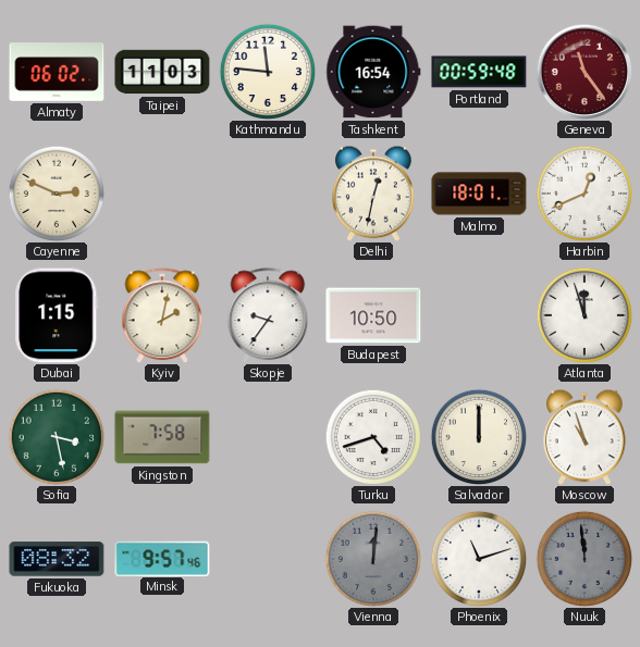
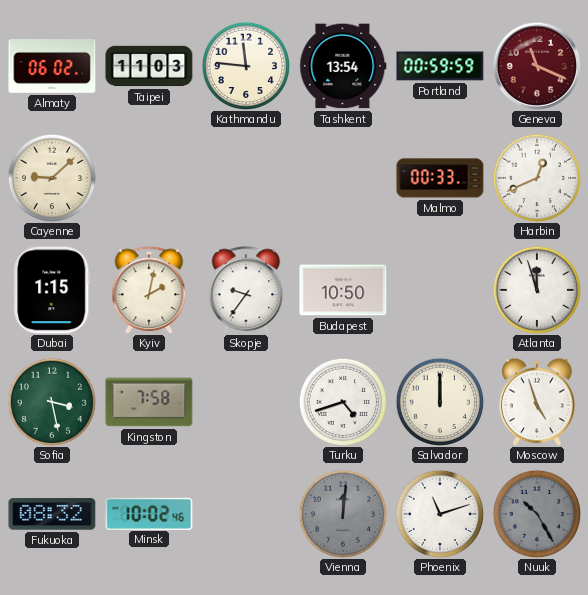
Tashkent: 16:54 -> 13:54 (343, 66)
Portland: 00:59:48 -> 00:59:59 (440, 66)
Geneva: 11:24 -> 11:19 (536, 65)
Cayenne: 2:49 -> 9:08 (52, 178)
Delhi: 12:32 -> none (374, 194)
Malmo: 18:01 -> 00:33 (440, 178)
Moscow: 10:57 -> 4:57 (538, 402)
Minsk: 9:57 -> 10:02 (149, 513)
Nuuk: 11:59 -> 10:25 (537, 514)
